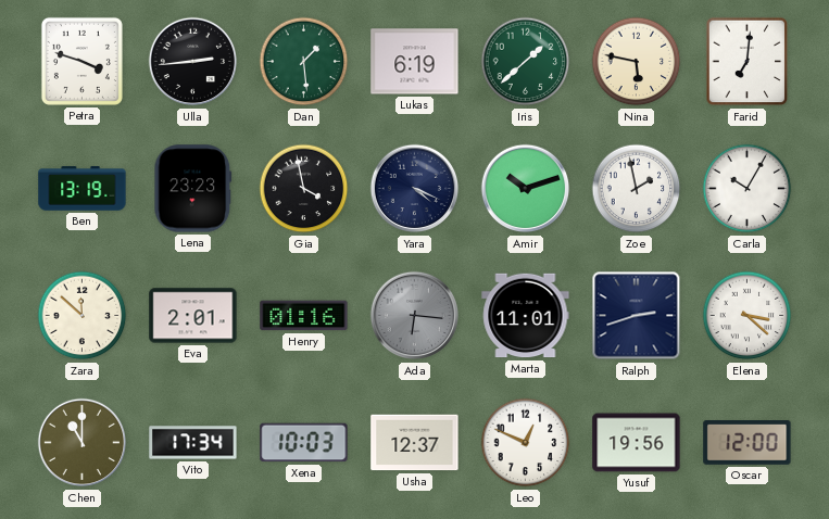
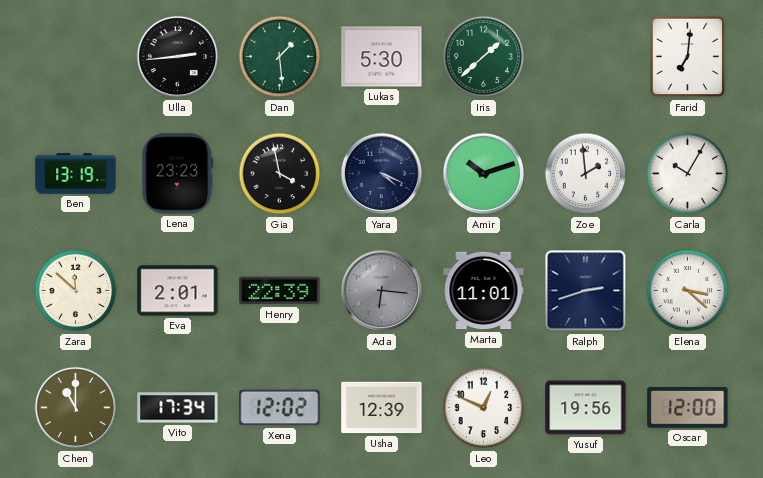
Petra: 3:48 -> none (81, 61)
Lukas: 6:19 -> 5:30 (382, 57)
Nina: 5:47 -> none (637, 62)
Zoe: 1:58 -> 1:59 (586, 174)
Henry: 01:16 -> 22:39 (280, 291)
Xena: 10:03 -> 12:02 (280, 408)
Usha: 12:37 -> 12:39 (382, 408)
